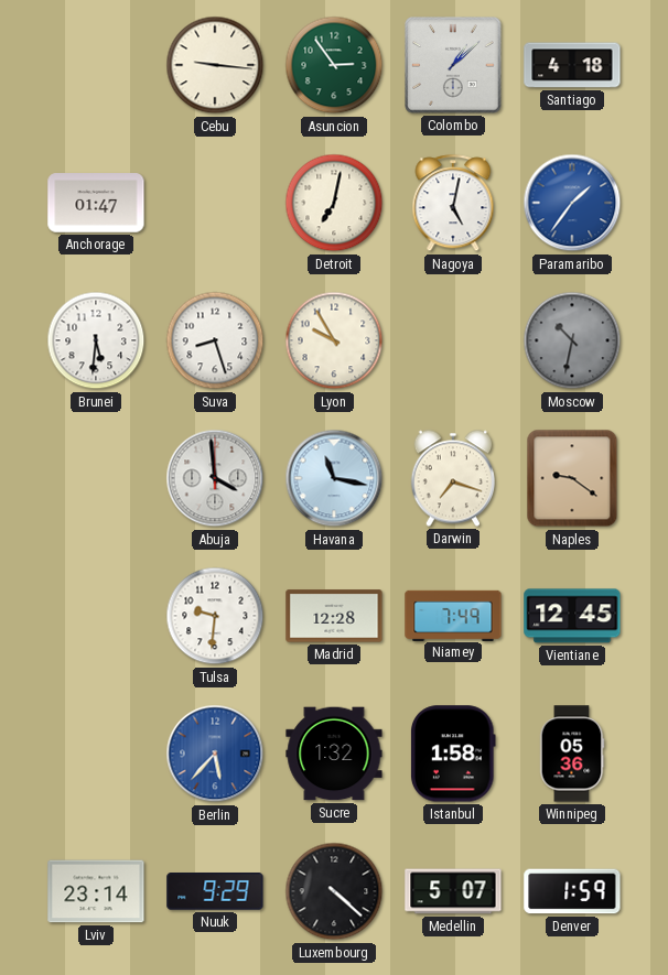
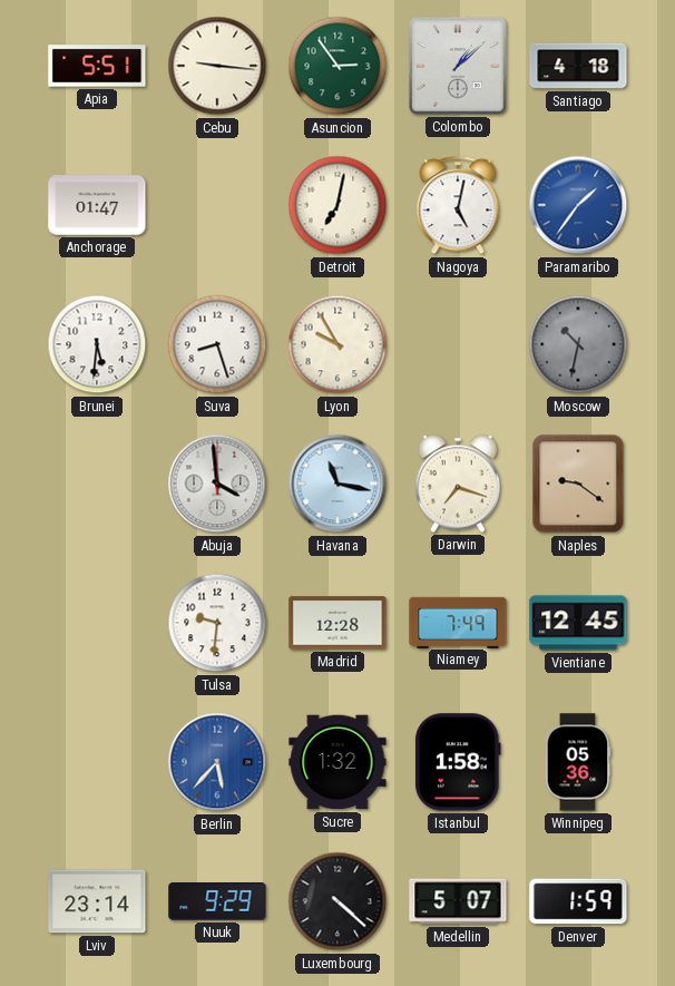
Apia: none -> 5:51 (97, 66)
